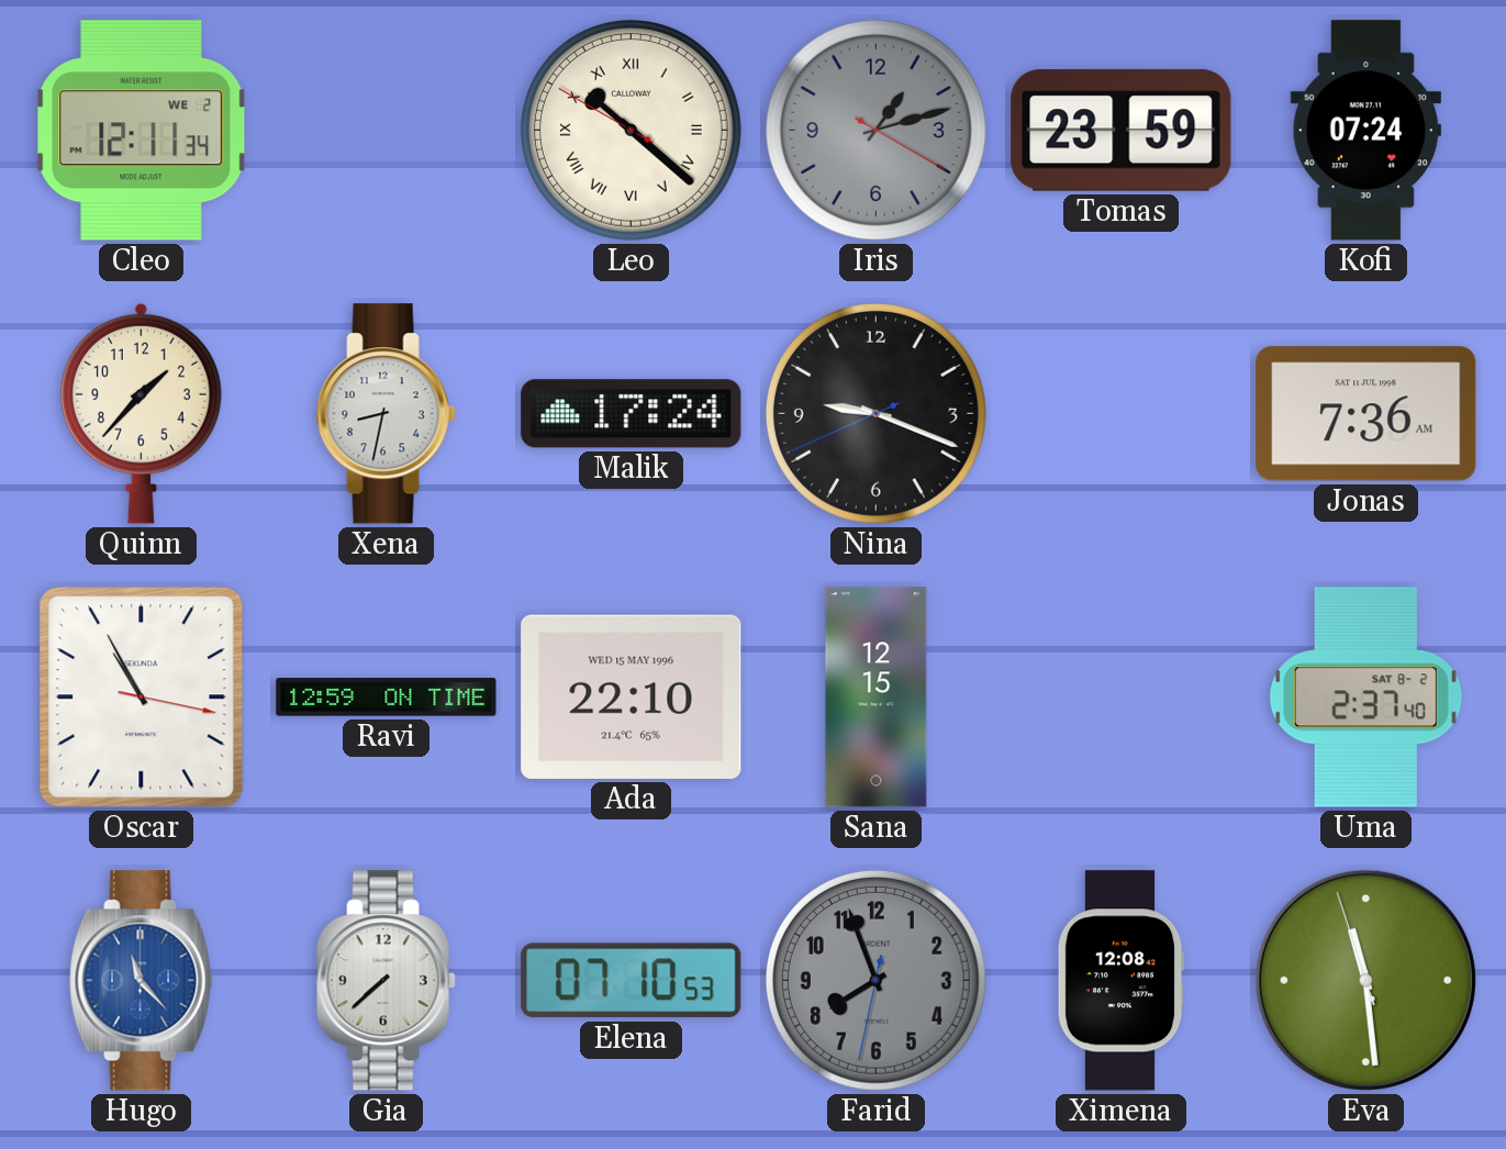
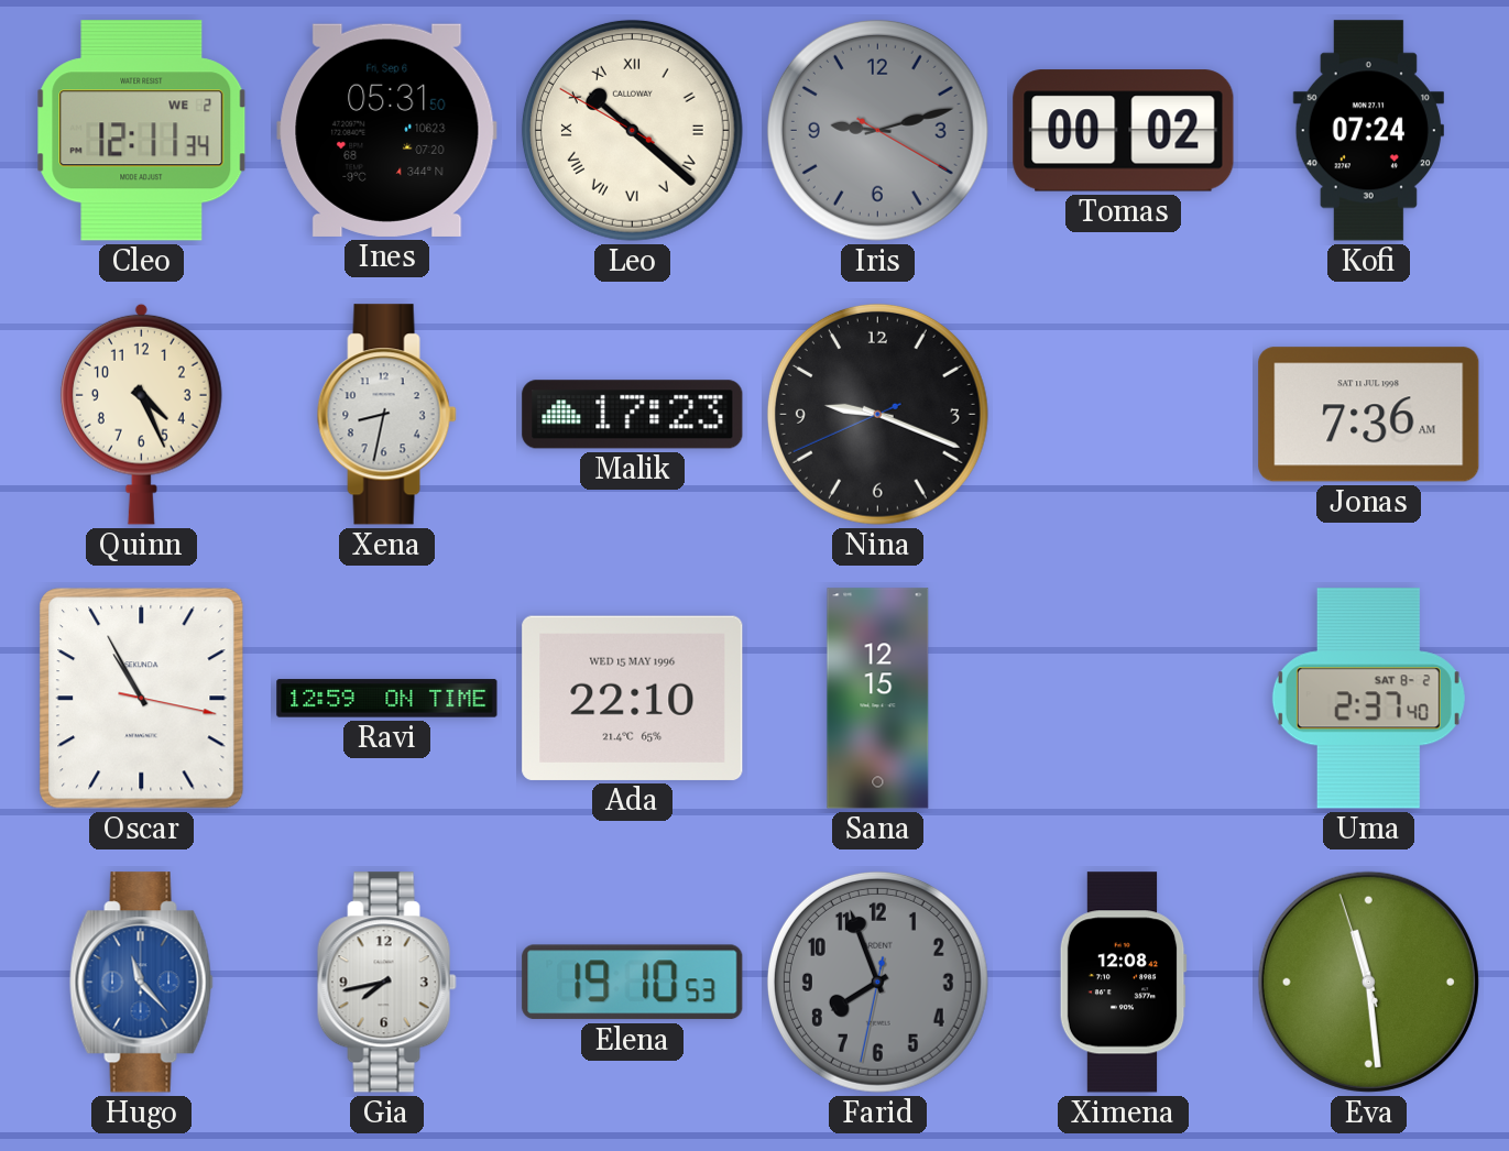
Ines: none -> 05:31 (387, 130)
Iris: 1:12 -> 9:12 (877, 130)
Tomas: 23:59 -> 00:02 (1124, 131)
Quinn: 1:37 -> 4:26 (141, 414)
Malik: 17:24 -> 17:23 (633, 415)
Gia: 7:38 -> 7:43 (386, 983)
Elena: 07:10 -> 19:10 (633, 983)
